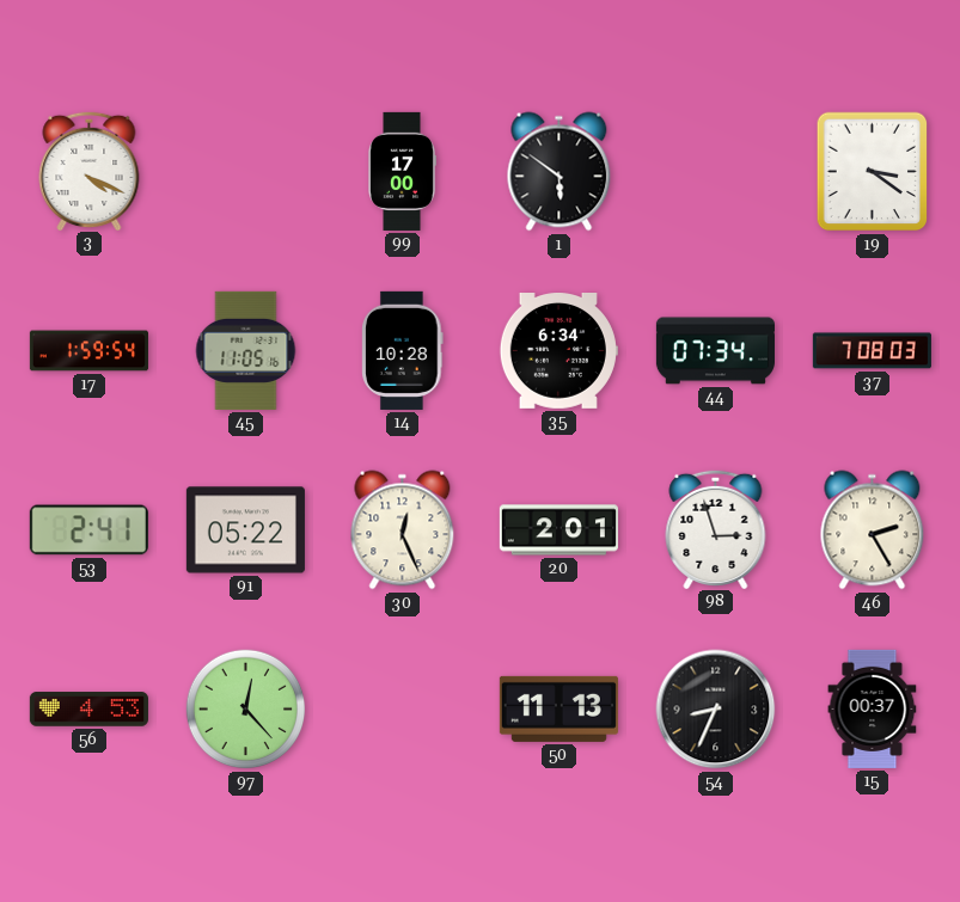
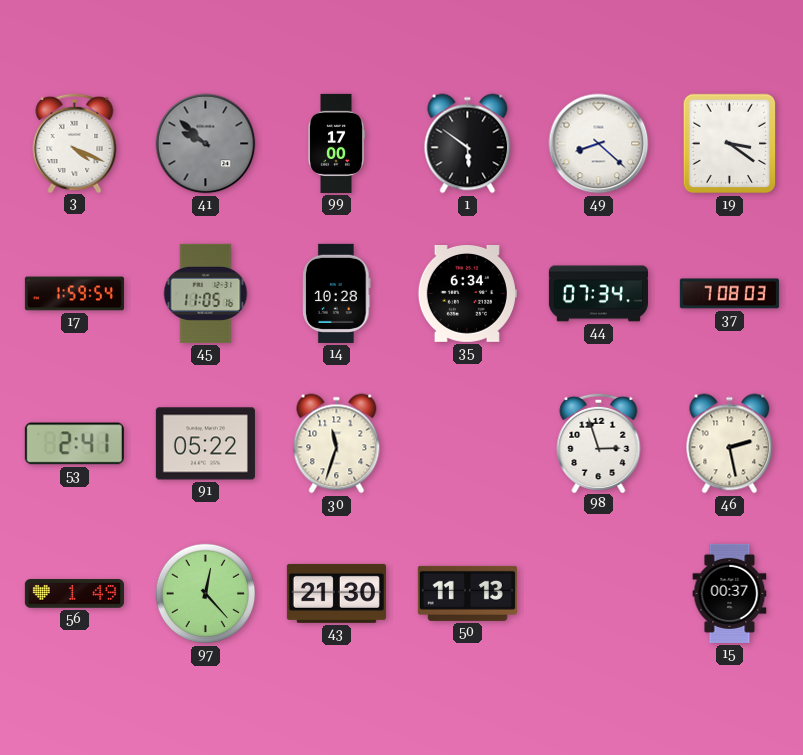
41: none -> 9:52 (206, 144)
49: none -> 8:22 (599, 144)
30: 12:26 -> 11:33 (337, 444)
20: 2:01 -> none (558, 530)
46: 2:25 -> 2:28 (730, 444)
56: 4:53 -> 1:49 (74, 594)
43: none -> 21:30 (336, 593)
54: 8:34 -> none (716, 710)
